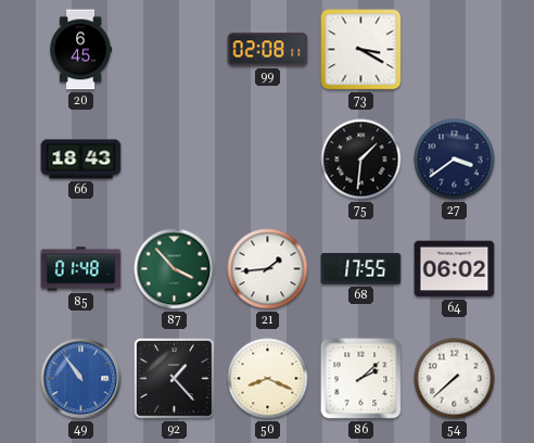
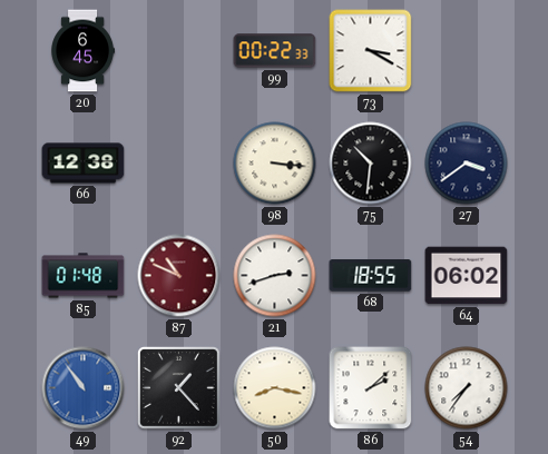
99: 02:08 -> 00:22 (275, 51)
66: 18:43 -> 12:38 (84, 164)
98: none -> 3:16 (275, 164)
75: 1:31 -> 10:31 (371, 164)
87: 3:53 -> 10:49 (179, 276)
87 dial: green -> burgundy (179, 276)
21: 1:44 -> 2:42 (275, 276)
68: 17:55 -> 18:55 (371, 276)
50: 8:19 -> 8:17 (275, 388)
54: 7:38 -> 7:36 (467, 388)
